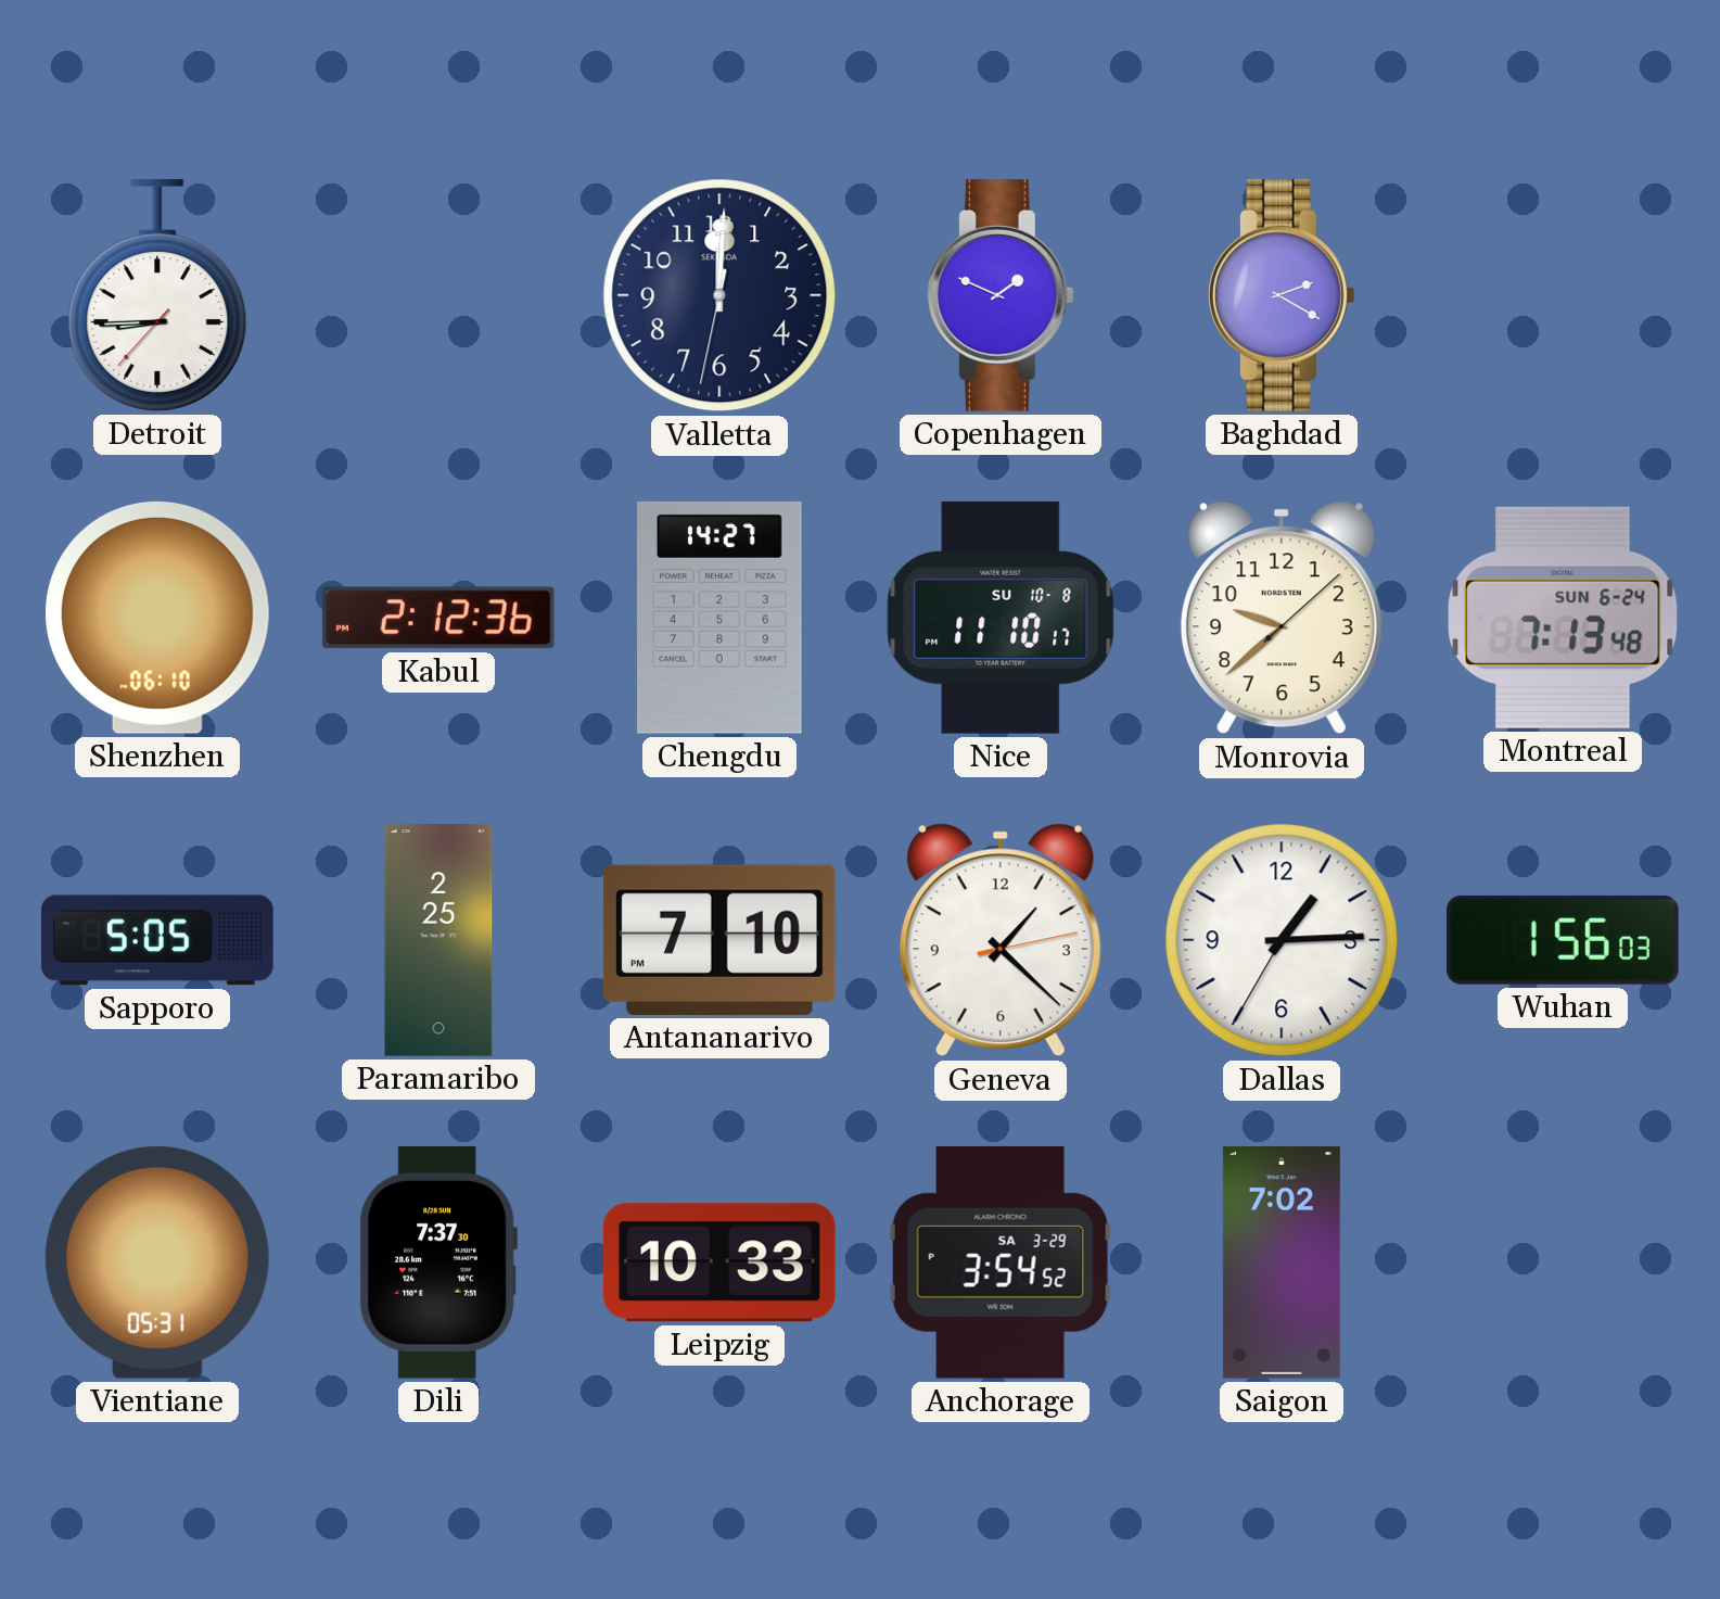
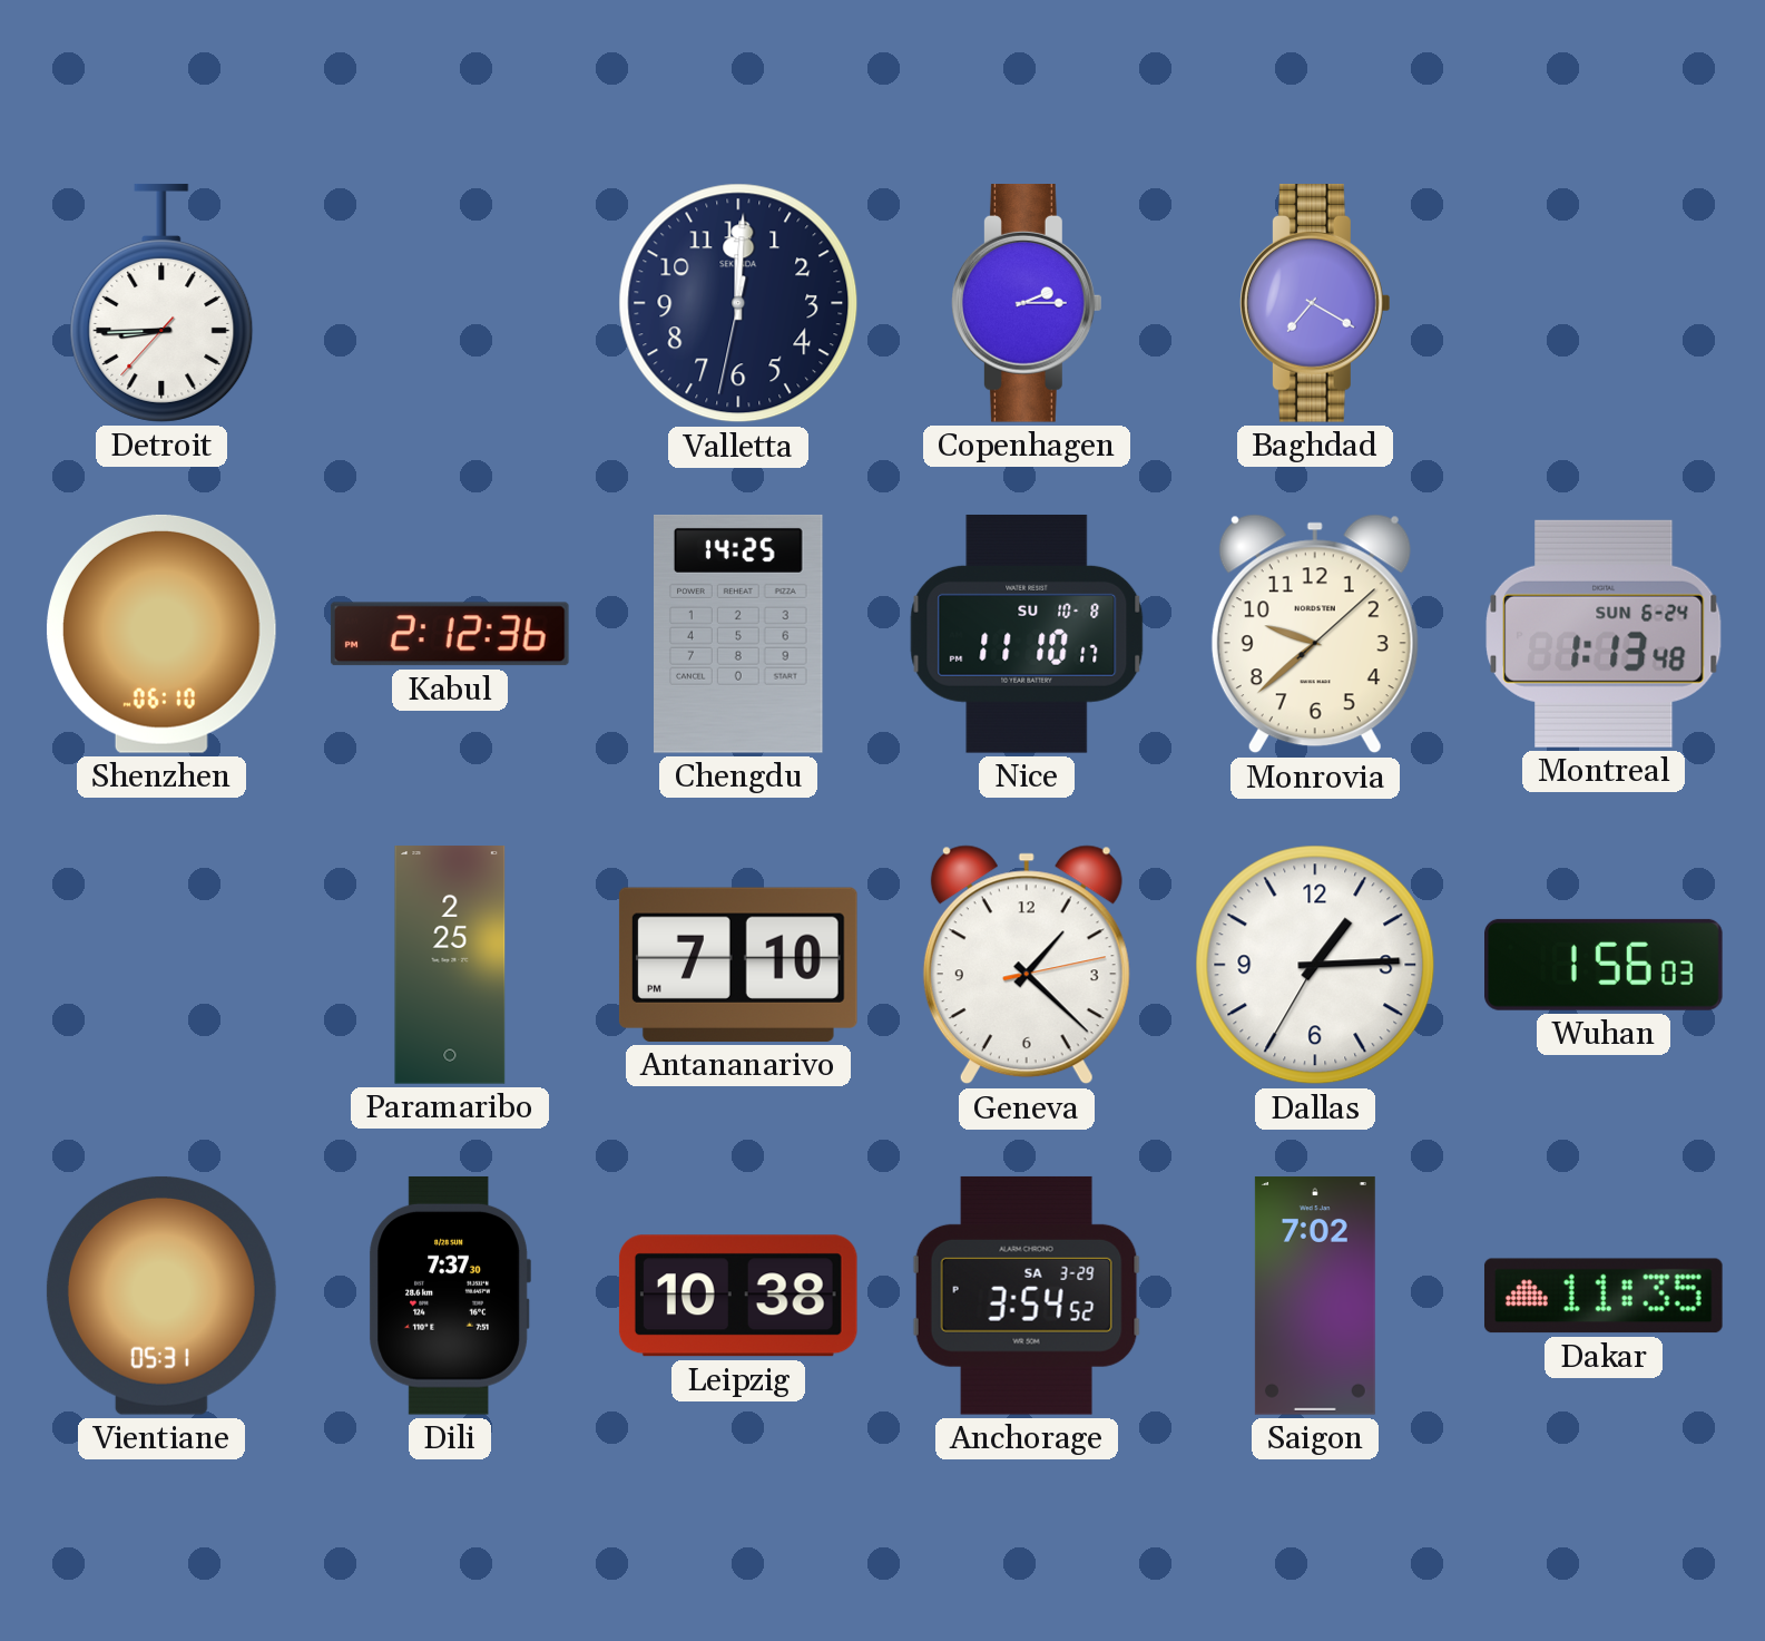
Copenhagen: 1:49 -> 2:15 (1028, 304)
Baghdad: 2:20 -> 7:20 (1316, 304)
Chengdu: 14:27 -> 14:25 (739, 634)
Montreal: 7:13 -> 1:13 (1604, 634)
Sapporo: 5:05 -> none (157, 940)
Leipzig: 10:33 -> 10:38 (738, 1296)
Dakar: none -> 11:35 (1604, 1296)
